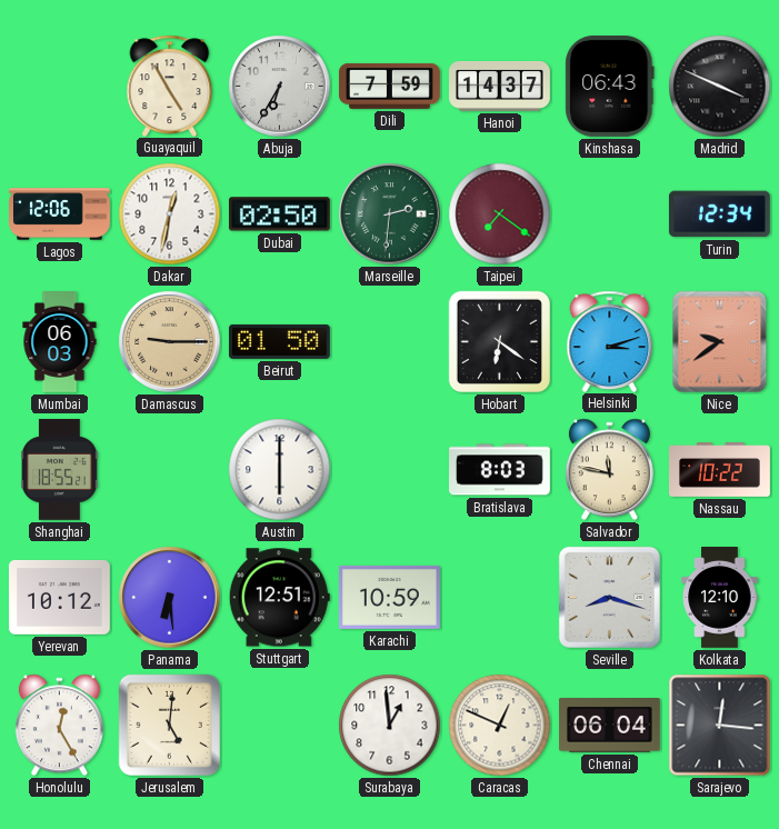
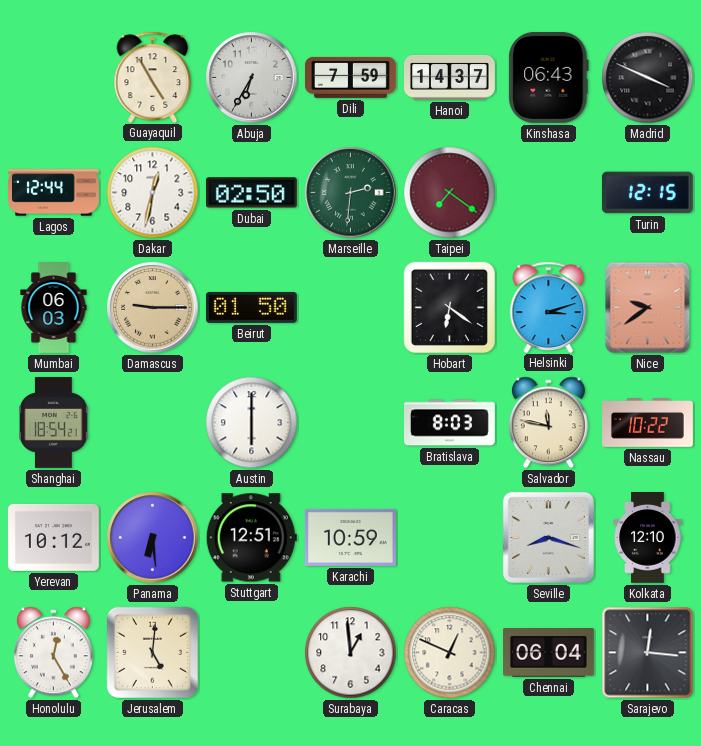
Lagos: 12:06 -> 12:44 (54, 193)
Turin: 12:34 -> 12:15 (647, 193)
Shanghai: 18:55 -> 18:54 (53, 422)
